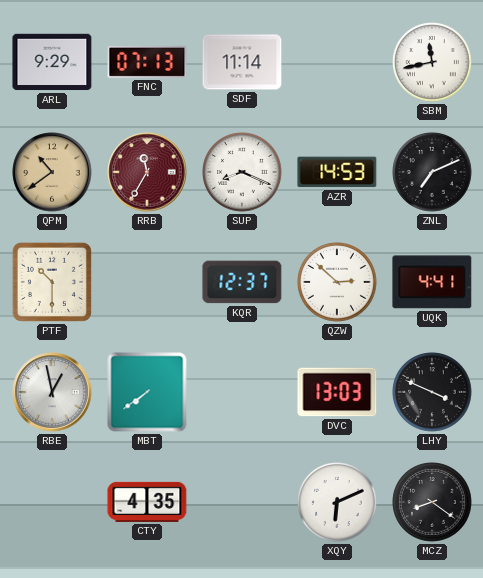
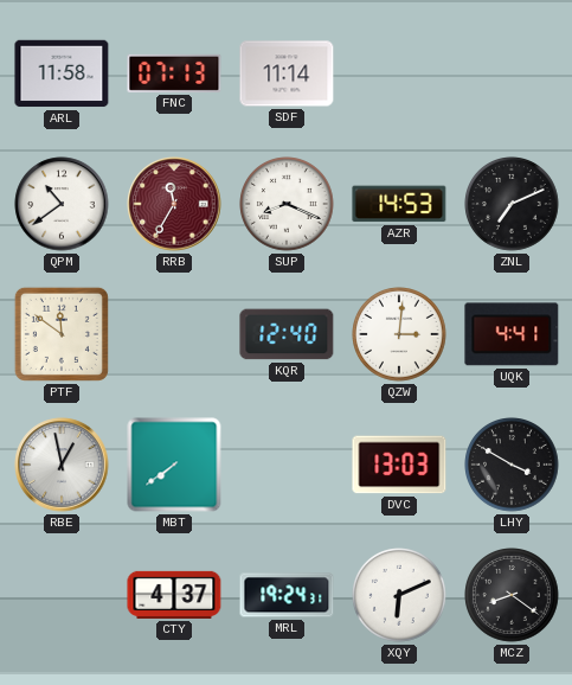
ARL: 9:29 -> 11:58 (62, 73)
SBM: 11:43 -> none (432, 62)
QPM dial: champagne -> white (62, 204)
PTF: 10:30 -> 11:51 (62, 334)
KQR: 12:37 -> 12:40 (287, 334)
QZW: 2:52 -> 3:01 (399, 334)
LHY: 3:49 -> 3:50 (512, 465)
CTY: 4:35 -> 4:37 (174, 595)
MRL: none -> 19:24 (287, 595)
